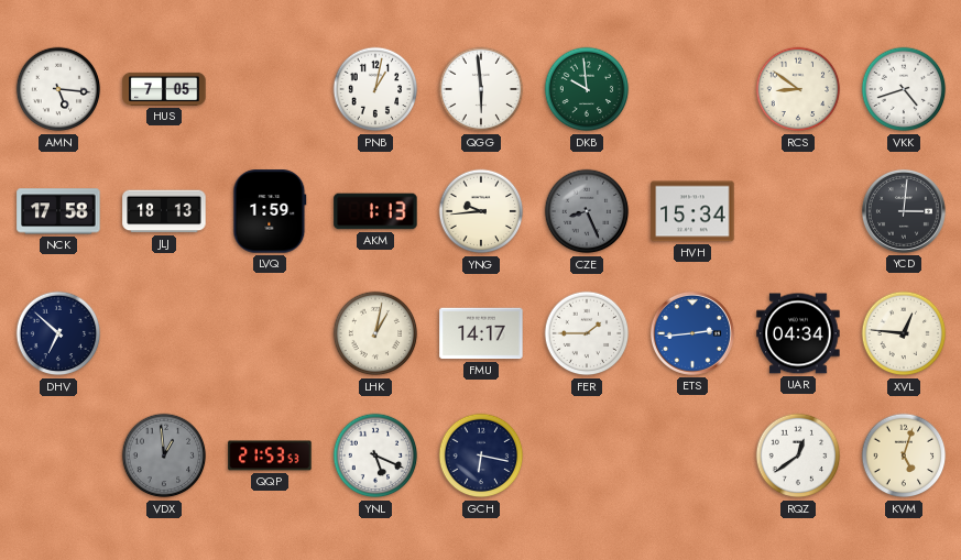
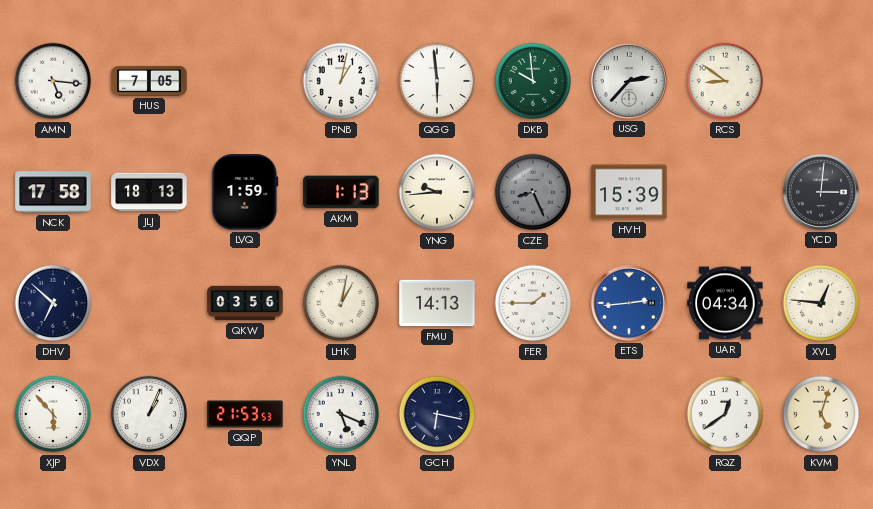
USG: none -> 2:37 (629, 81)
VKK: 4:42 -> none (904, 89)
HVH: 15:34 -> 15:39 (629, 192)
QKW: none -> 03:56 (245, 303)
FMU: 14:17 -> 14:13 (437, 303)
XJP: none -> 5:53 (53, 414)
VDX: 12:59 -> 1:04 (149, 414)
VDX dial: grey -> white (149, 414)
